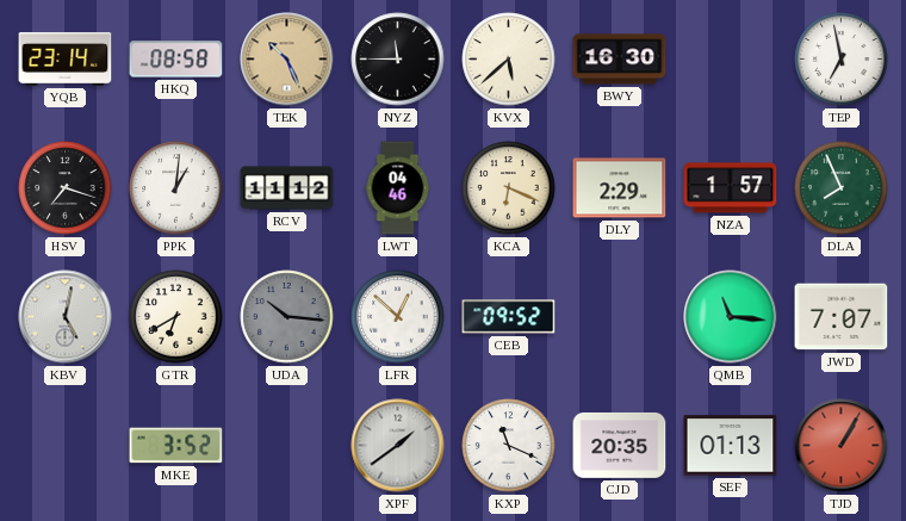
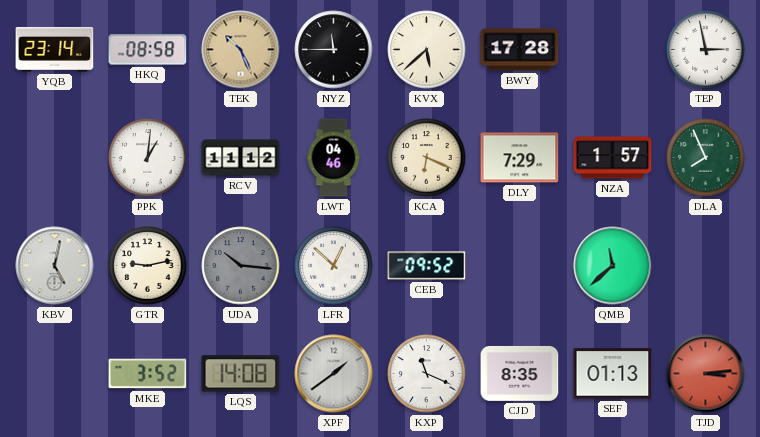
BWY: 16:30 -> 17:28 (520, 50)
TEP: 6:58 -> 2:58 (706, 50)
HSV: 7:18 -> none (66, 188)
DLY: 2:29 -> 7:29 (520, 158)
GTR: 6:40 -> 9:13 (148, 266)
QMB: 11:16 -> 11:38 (613, 266)
JWD: 7:07 -> none (842, 317)
LQS: none -> 14:08 (241, 374)
CJD: 20:35 -> 8:35 (520, 373)
TJD: 1:05 -> 3:14 (706, 374)
